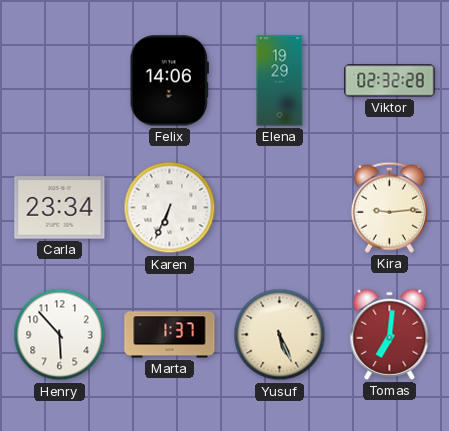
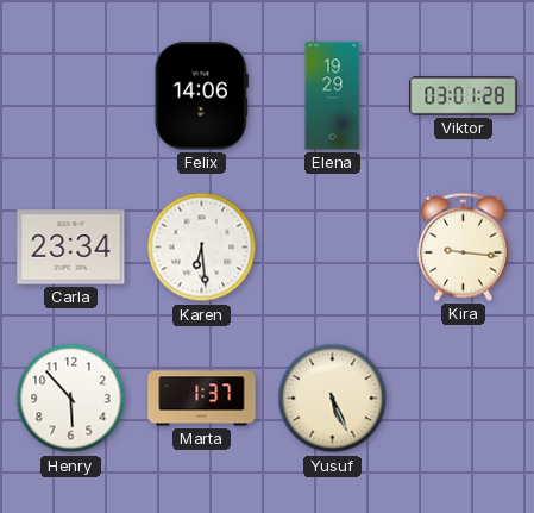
Viktor: 02:32 -> 03:01 (464, 96)
Karen: 6:34 -> 6:29 (202, 248)
Kira: 9:14 -> 9:16 (463, 246)
Tomas: 7:01 -> none (390, 334)
